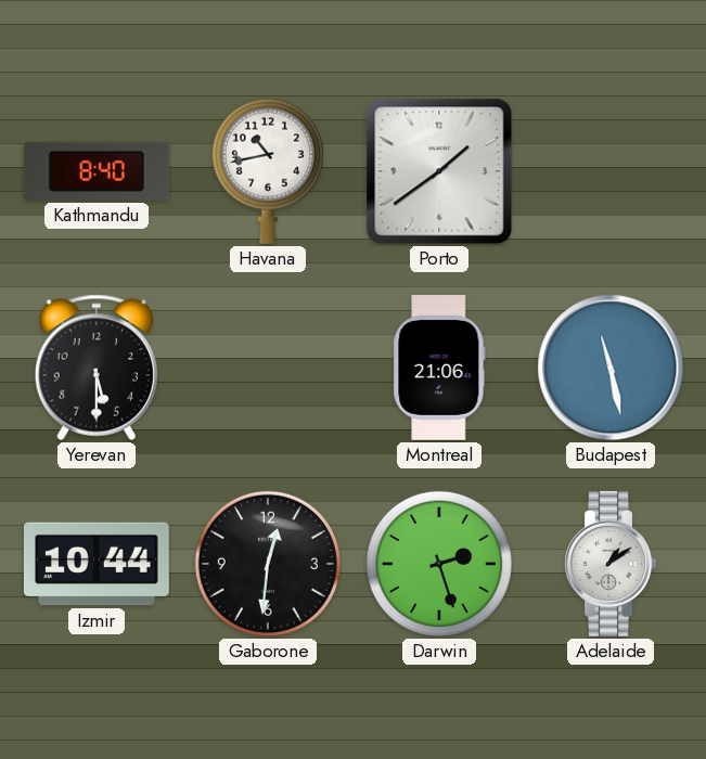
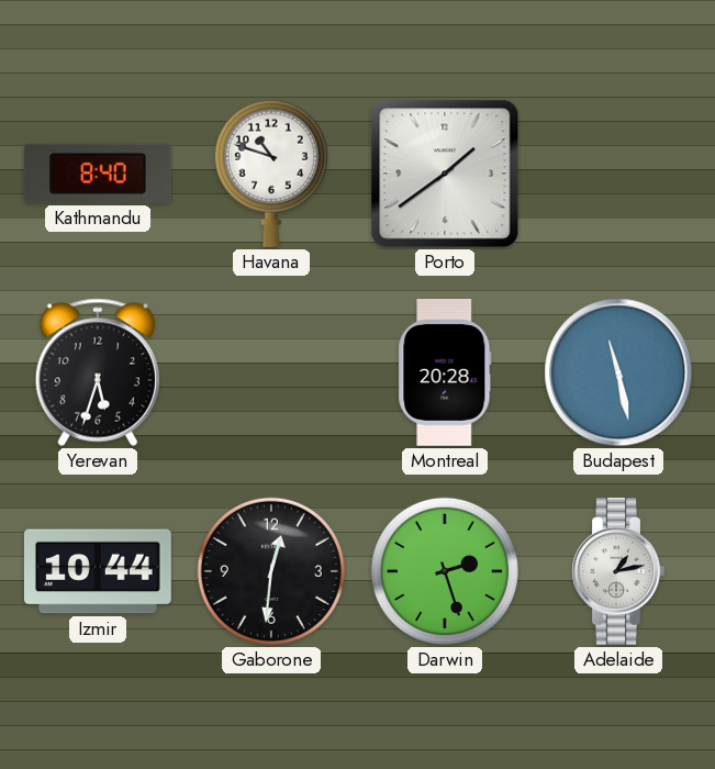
Havana: 10:43 -> 10:48 (271, 174)
Yerevan: 5:30 -> 5:33 (98, 372)
Montreal: 21:06 -> 20:28 (445, 374)
Adelaide: 1:09 -> 1:13 (618, 571)
